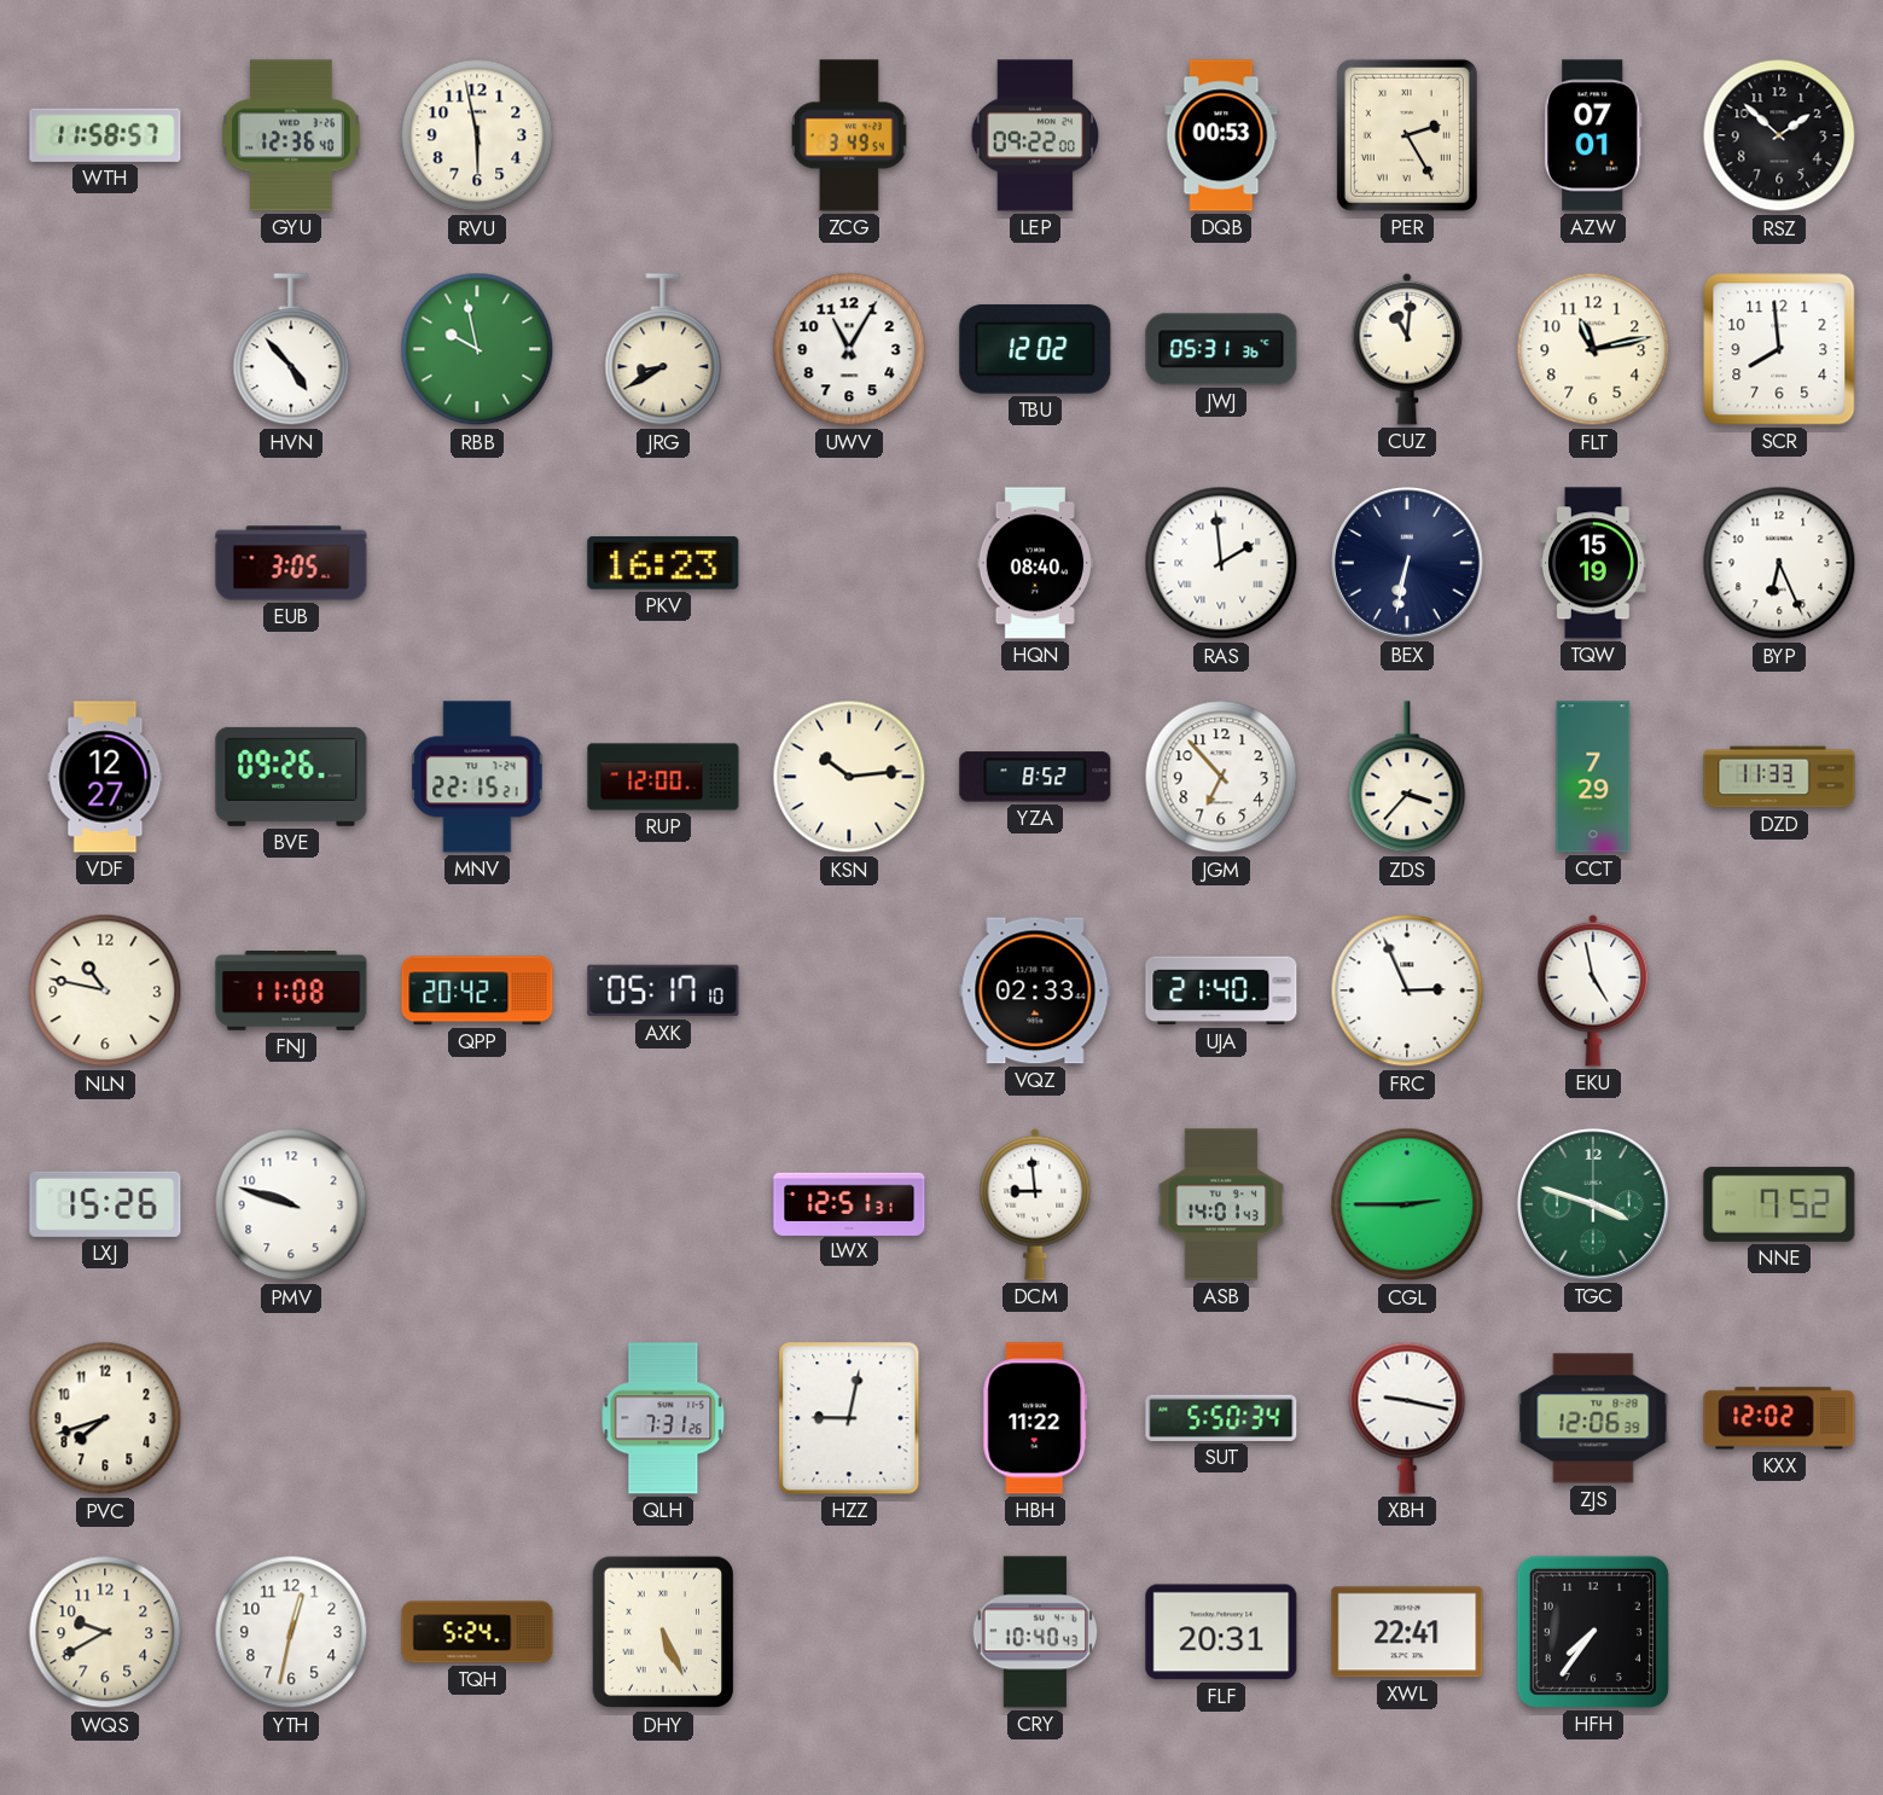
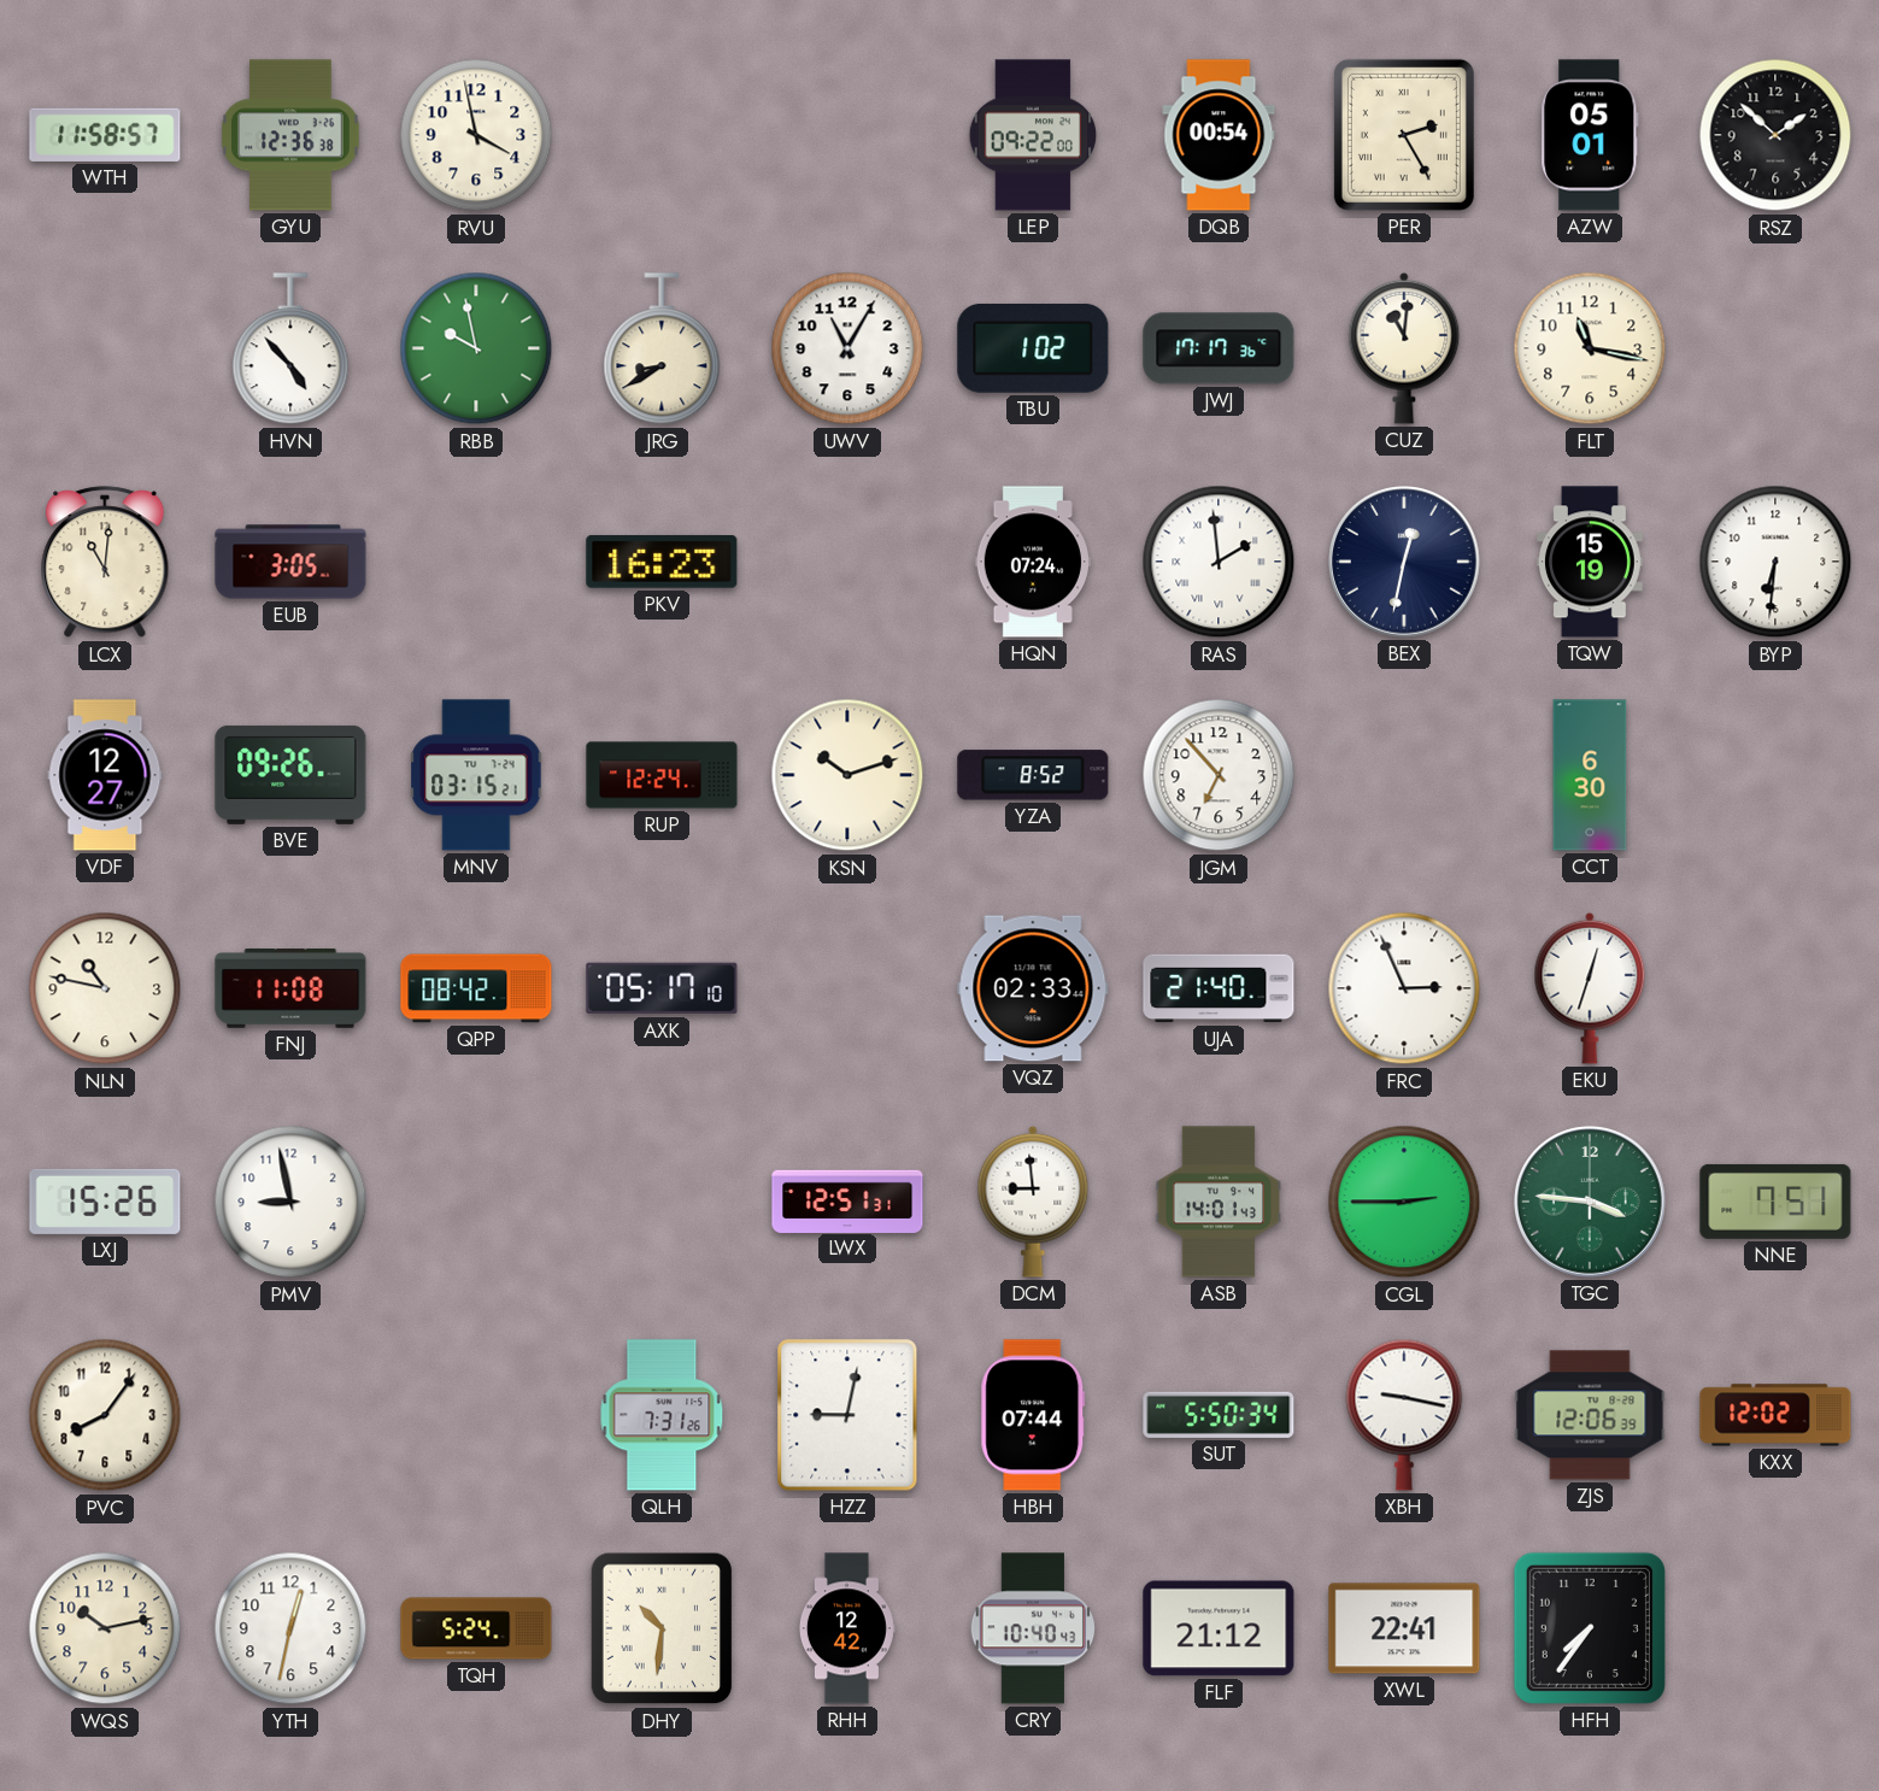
GYU: 12:36:40 -> 12:36:38 (292, 135)
RVU: 5:58 -> 3:58 (476, 135)
ZCG: 3:49 -> none (849, 135)
DQB: 00:53 -> 00:54 (1219, 135)
AZW: 07:01 -> 05:01 (1590, 135)
TBU: 12:02 -> 1:02 (1033, 348)
JWJ: 05:31 -> 17:17 (1219, 348)
FLT: 11:13 -> 11:17 (1590, 348)
SCR: 7:59 -> none (1779, 349)
LCX: none -> 11:01 (105, 563)
HQN: 08:40 -> 07:24 (1032, 562)
BEX: 6:32 -> 12:32 (1404, 562)
BYP: 6:26 -> 6:31 (1775, 562)
MNV: 22:15 -> 03:15 (476, 775)
RUP: 12:00 -> 12:24 (662, 775)
KSN: 10:14 -> 10:12 (847, 775)
ZDS: 3:37 -> none (1407, 778)
CCT: 7:29 -> 6:30 (1590, 775)
DZD: 11:33 -> none (1779, 777)
QPP: 20:42 -> 08:42 (476, 988)
EKU: 4:58 -> 12:33 (1590, 988)
PMV: 9:48 -> 8:58 (290, 1202)
TGC: 3:48 -> 3:46 (1590, 1202)
NNE: 7:52 -> 7:51 (1775, 1202)
PVC: 7:42 -> 8:06 (105, 1415)
HBH: 11:22 -> 07:44 (1033, 1415)
WQS: 9:40 -> 10:13 (105, 1628)
DHY: 5:26 -> 10:31 (662, 1628)
RHH: none -> 12:42 (846, 1628)
FLF: 20:31 -> 21:12 (1219, 1628)
